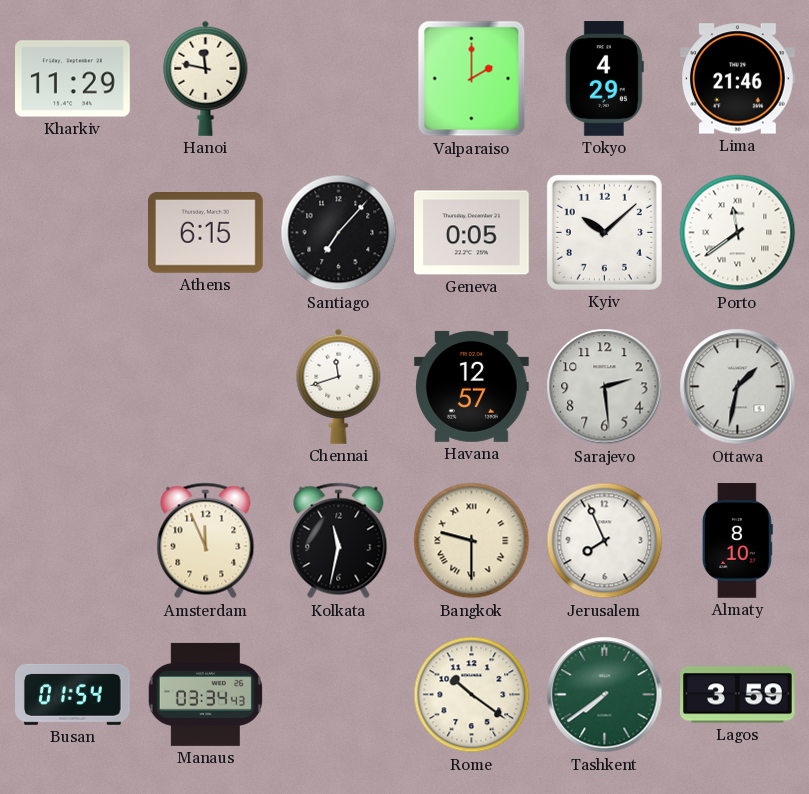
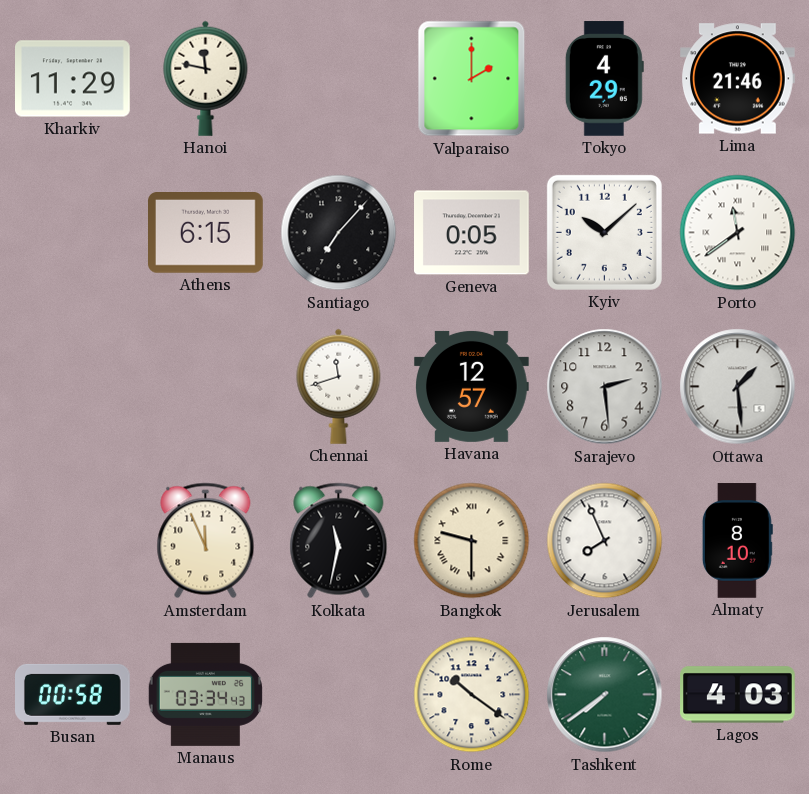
Ottawa: 1:32 -> 1:29 (738, 387)
Busan: 01:54 -> 00:58 (73, 694)
Lagos: 3:59 -> 4:03 (738, 695)
